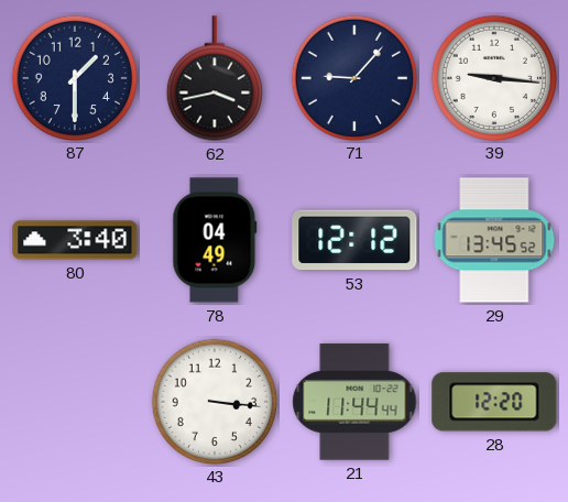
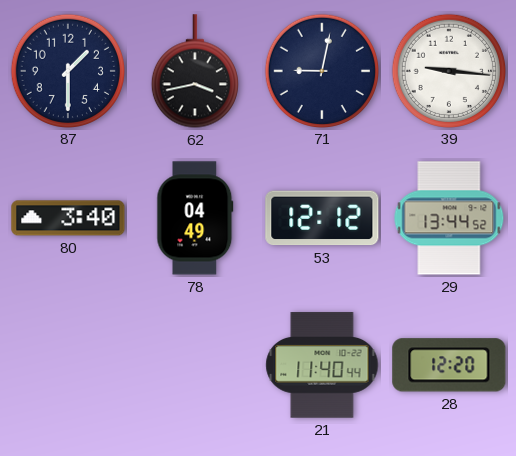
71: 9:07 -> 9:02 (321, 70)
29: 13:45 -> 13:44 (449, 218)
43: 3:16 -> none (214, 401)
21: 11:44 -> 11:40 (322, 365)
